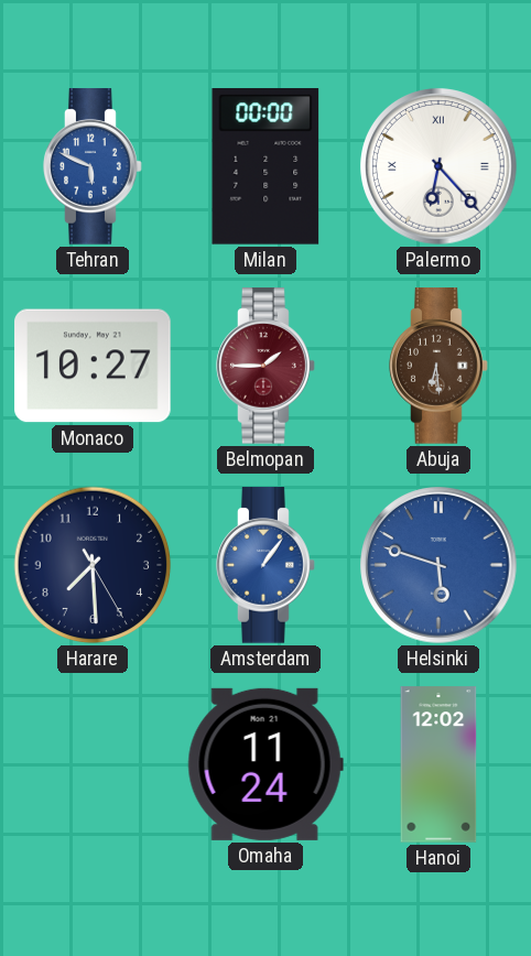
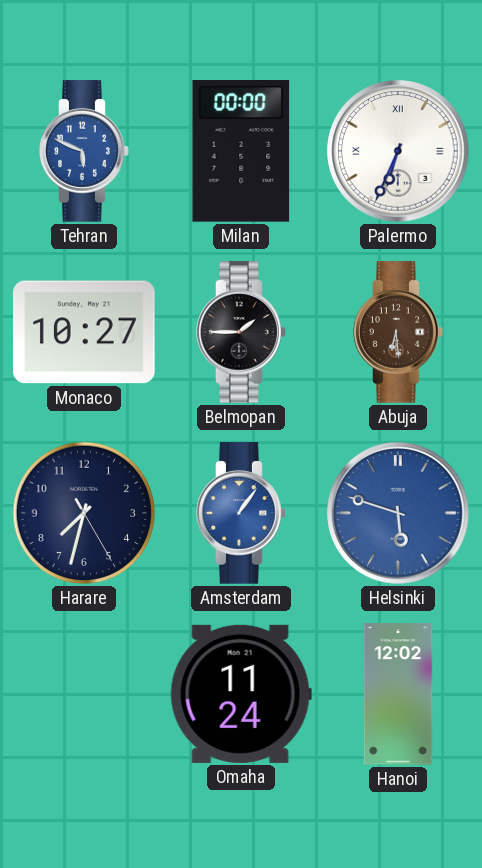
Palermo: 6:23 -> 6:34 (398, 151)
Belmopan dial: burgundy -> black (241, 332)
Harare: 7:29 -> 7:32 (84, 513)
